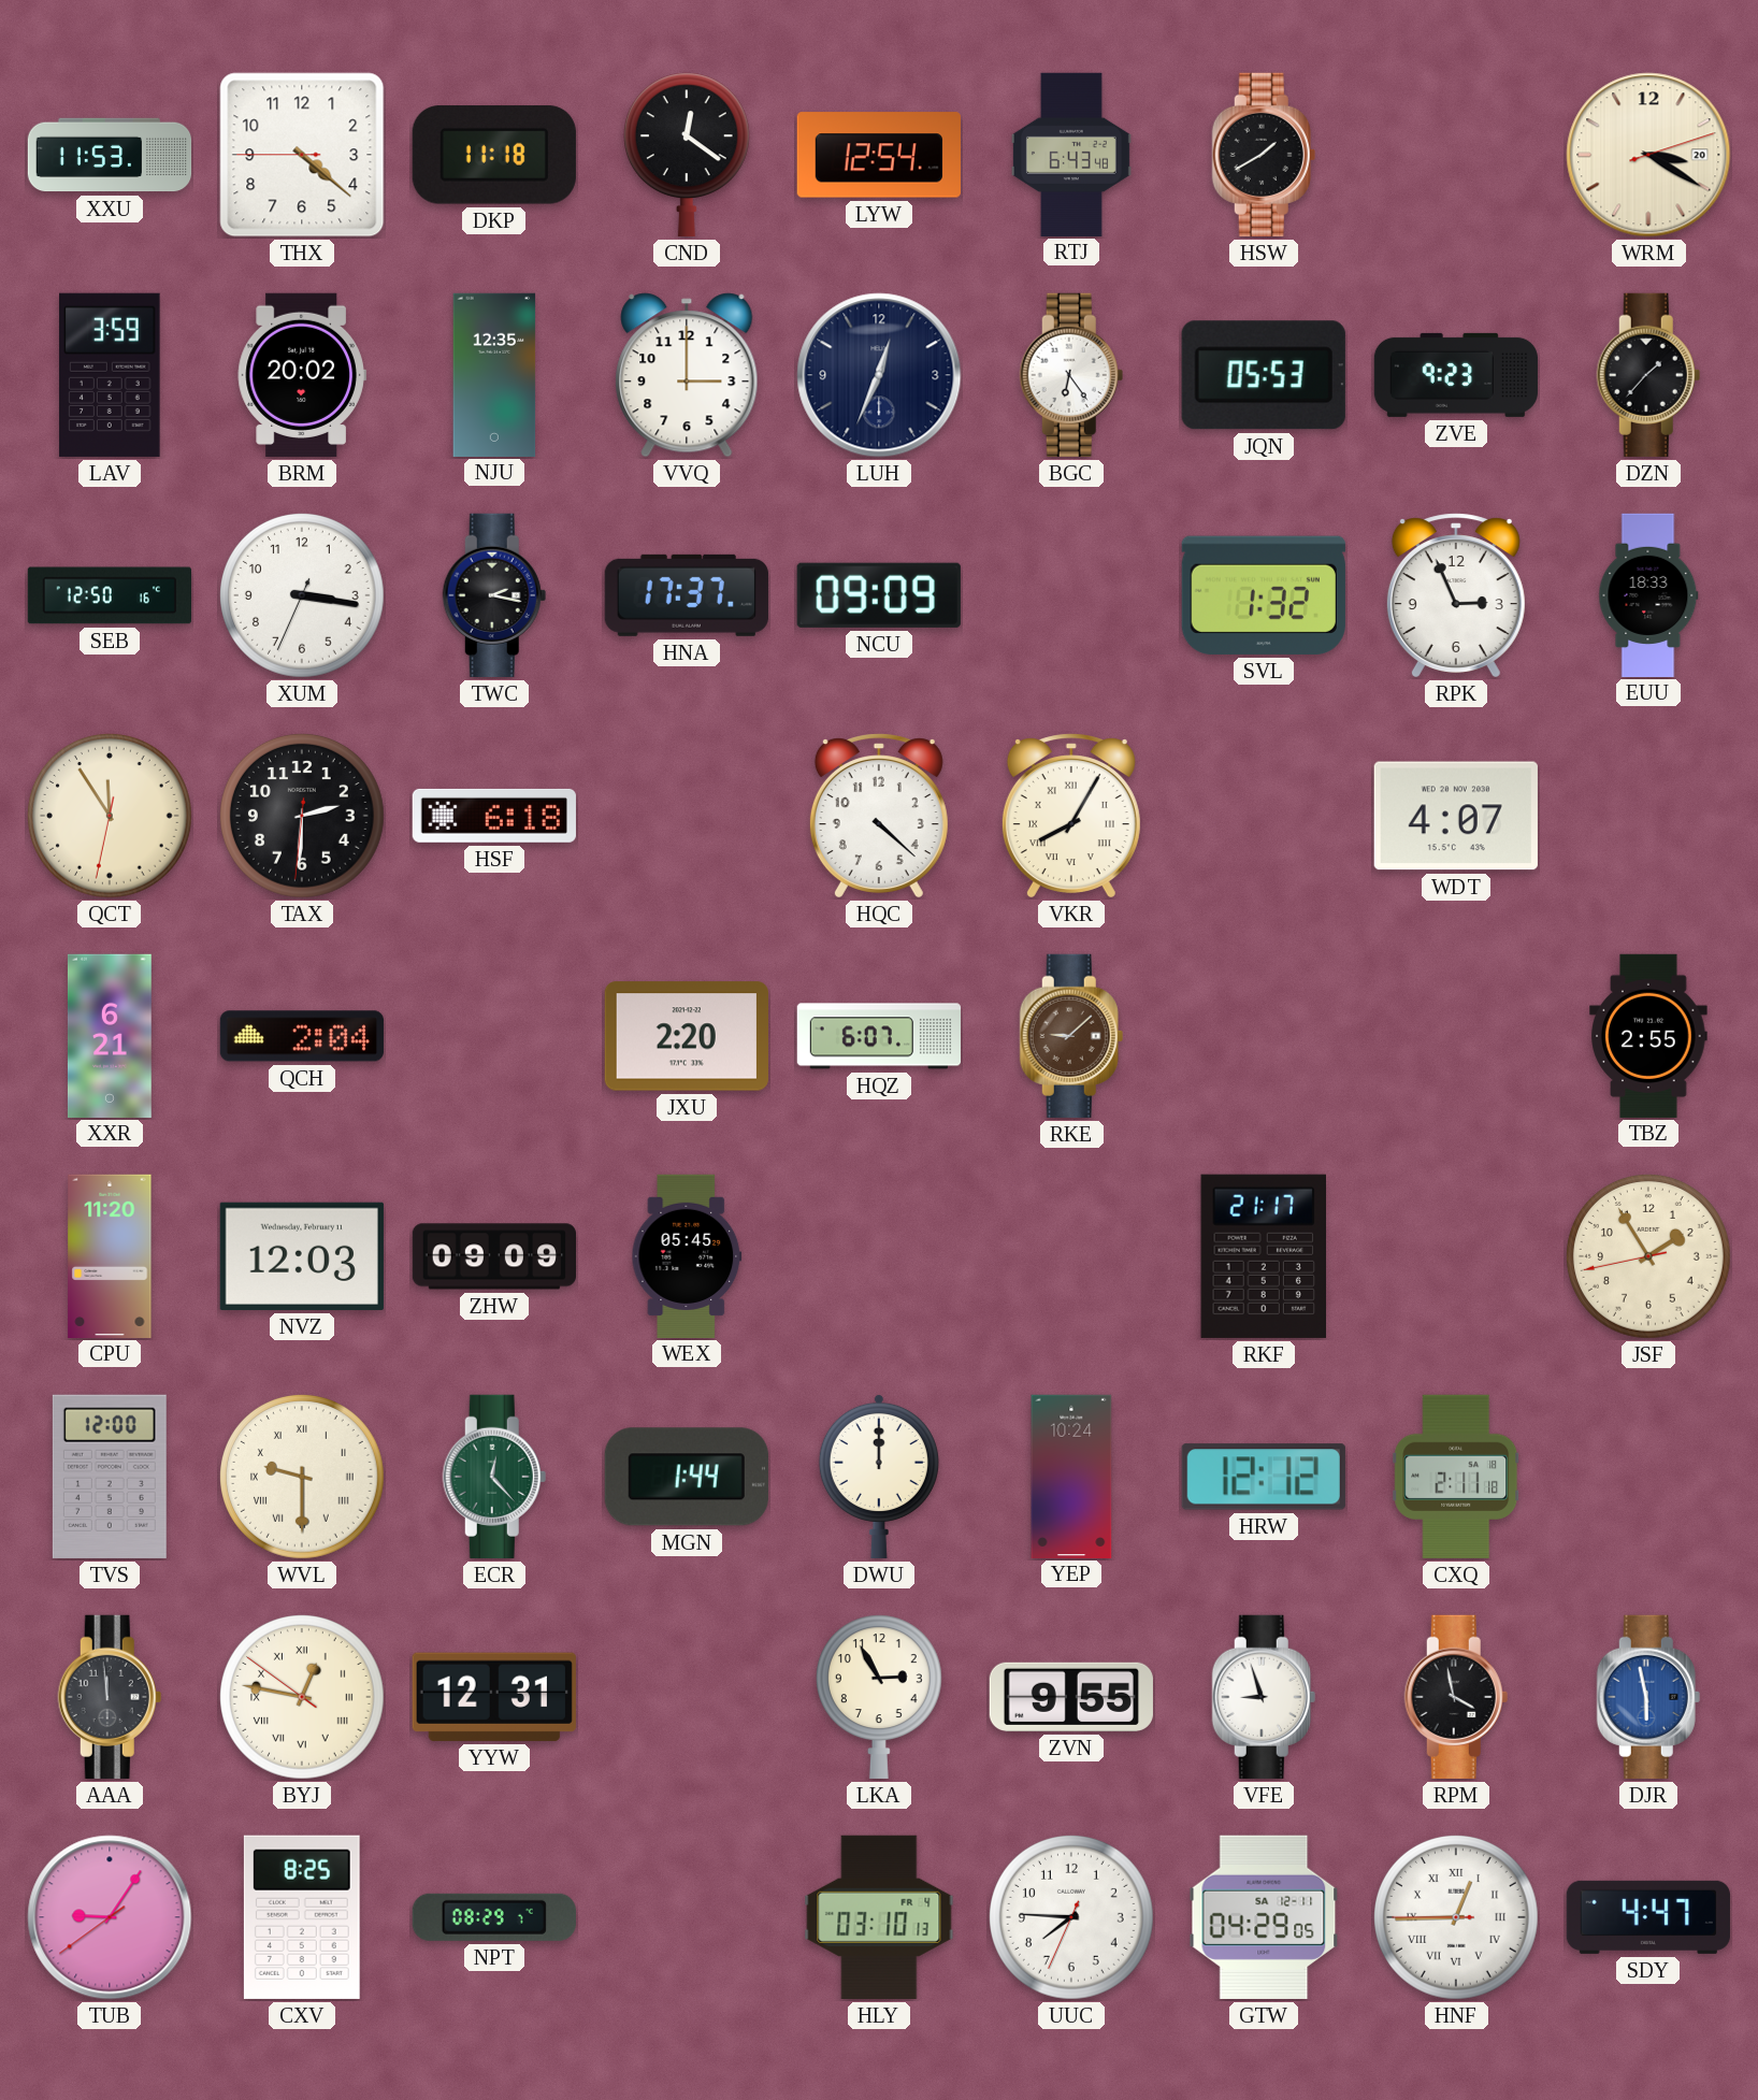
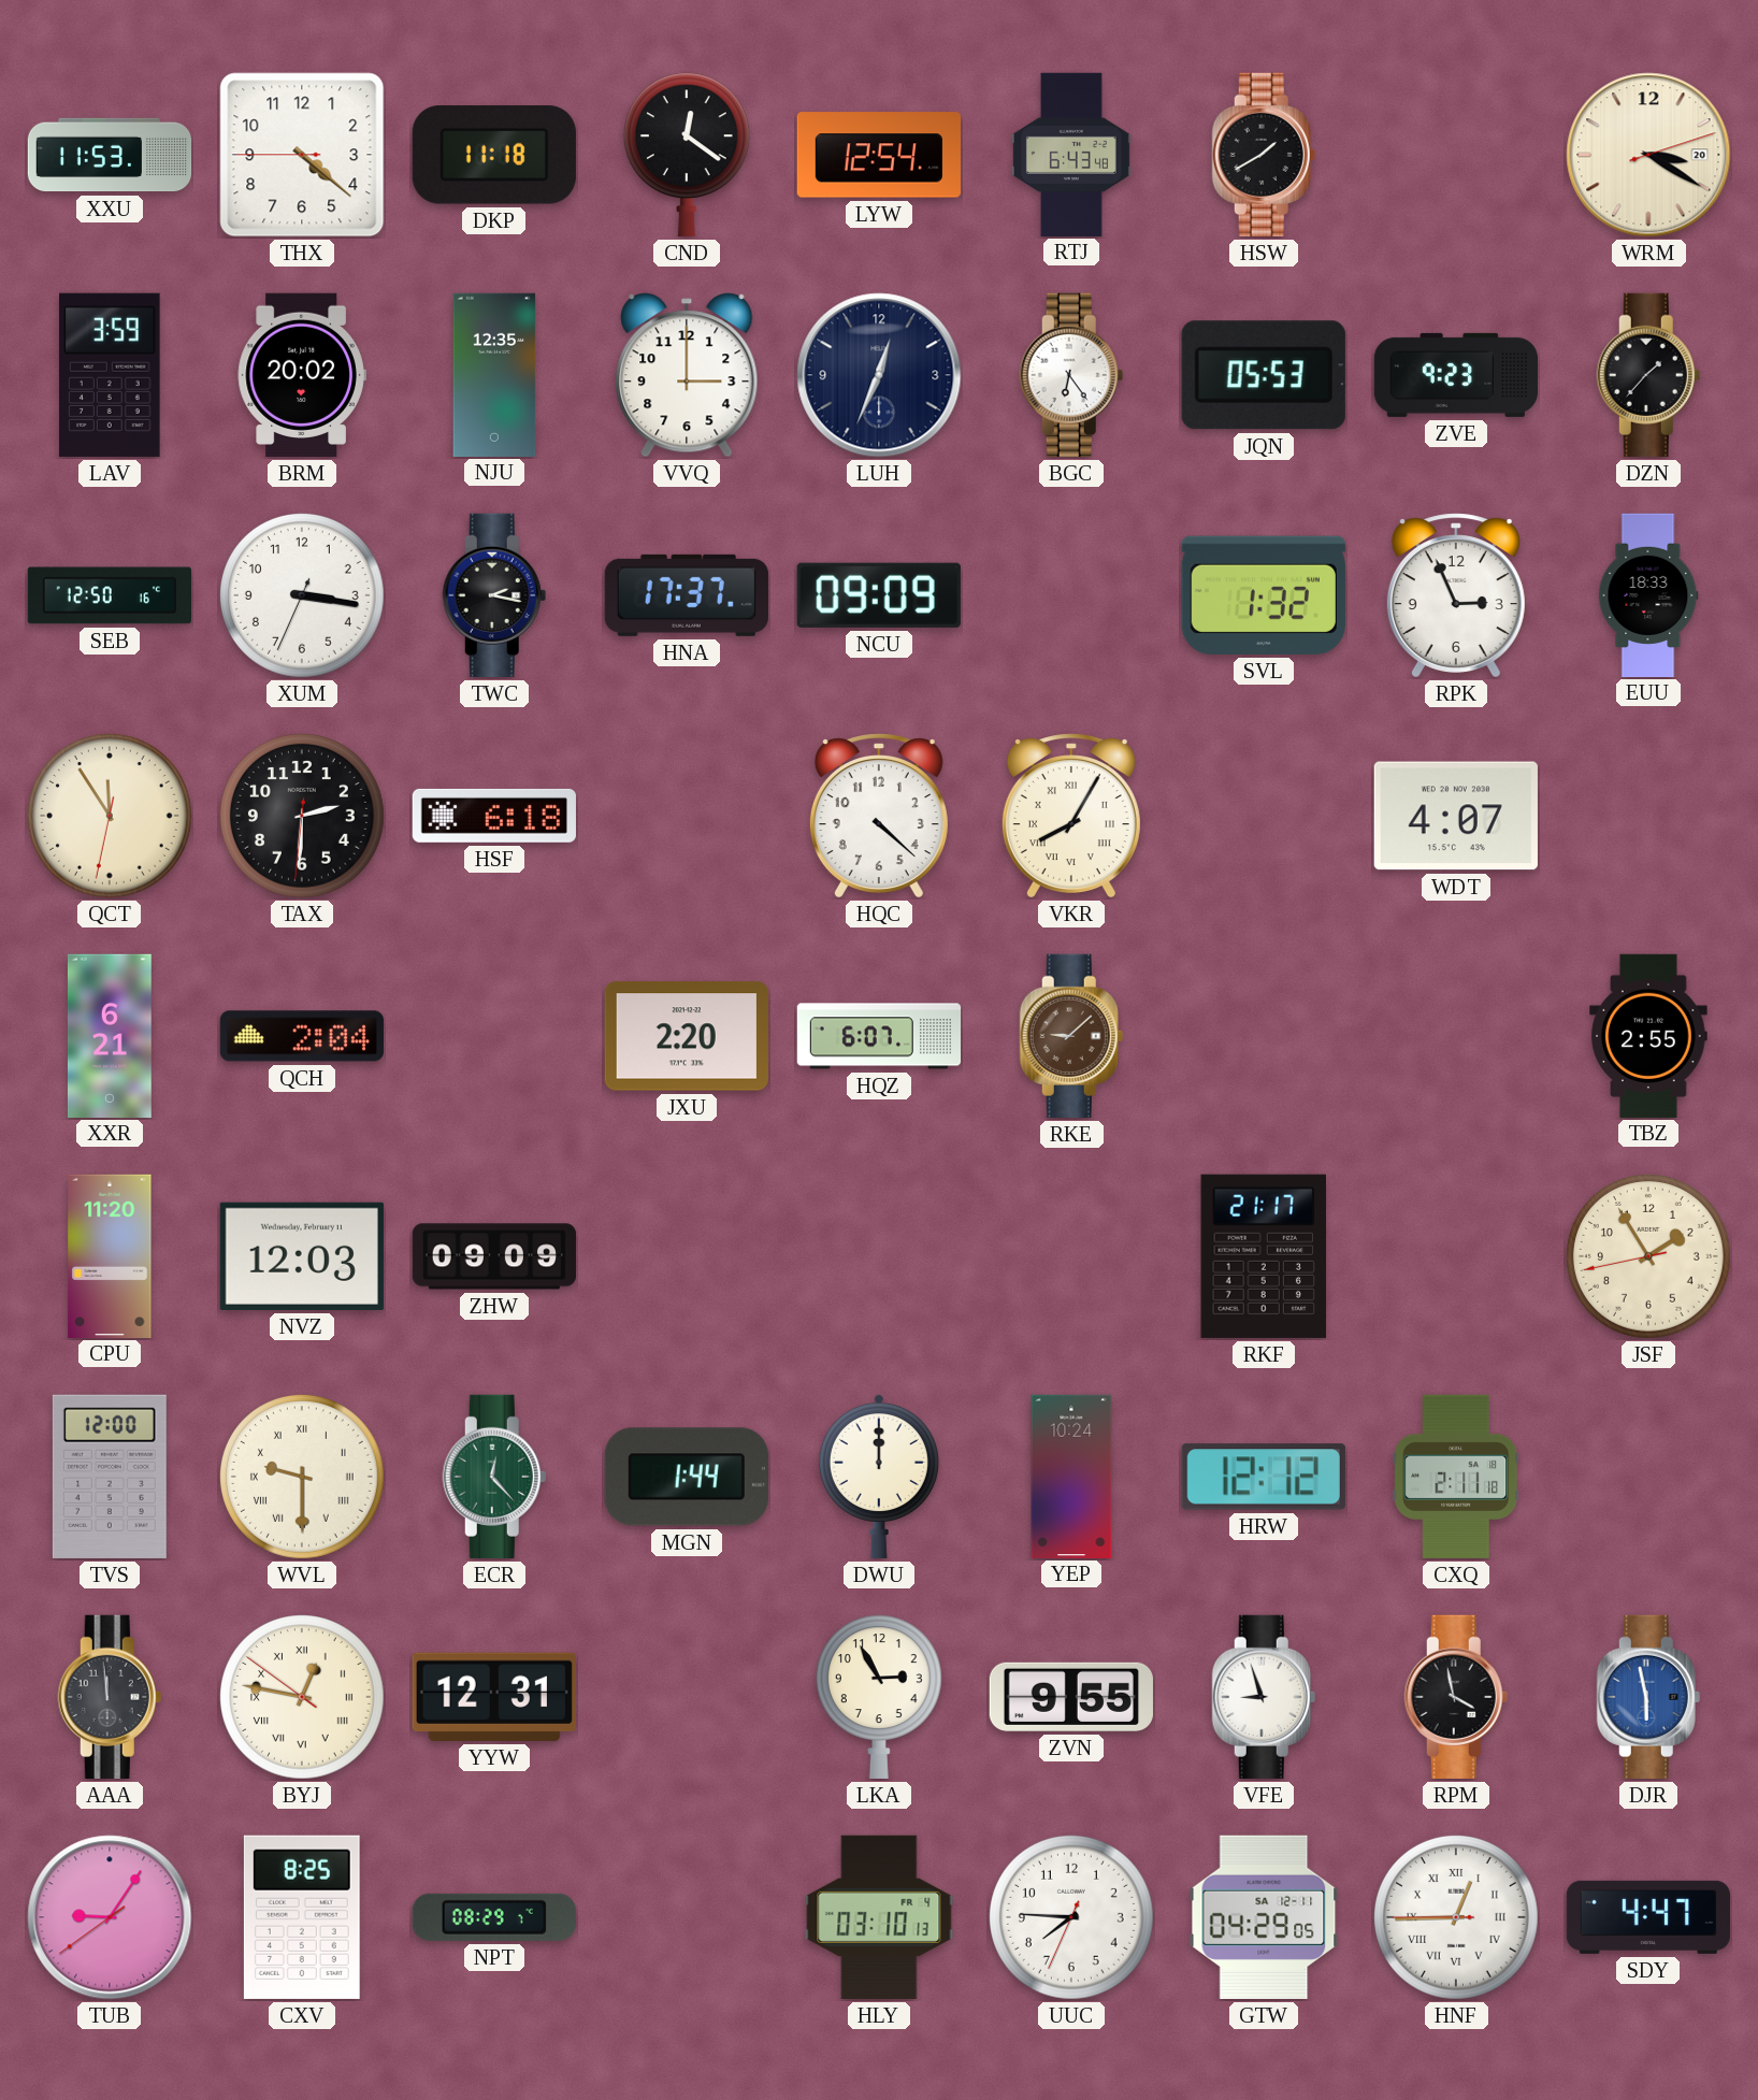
WEX: 05:45 -> none (687, 1255)
